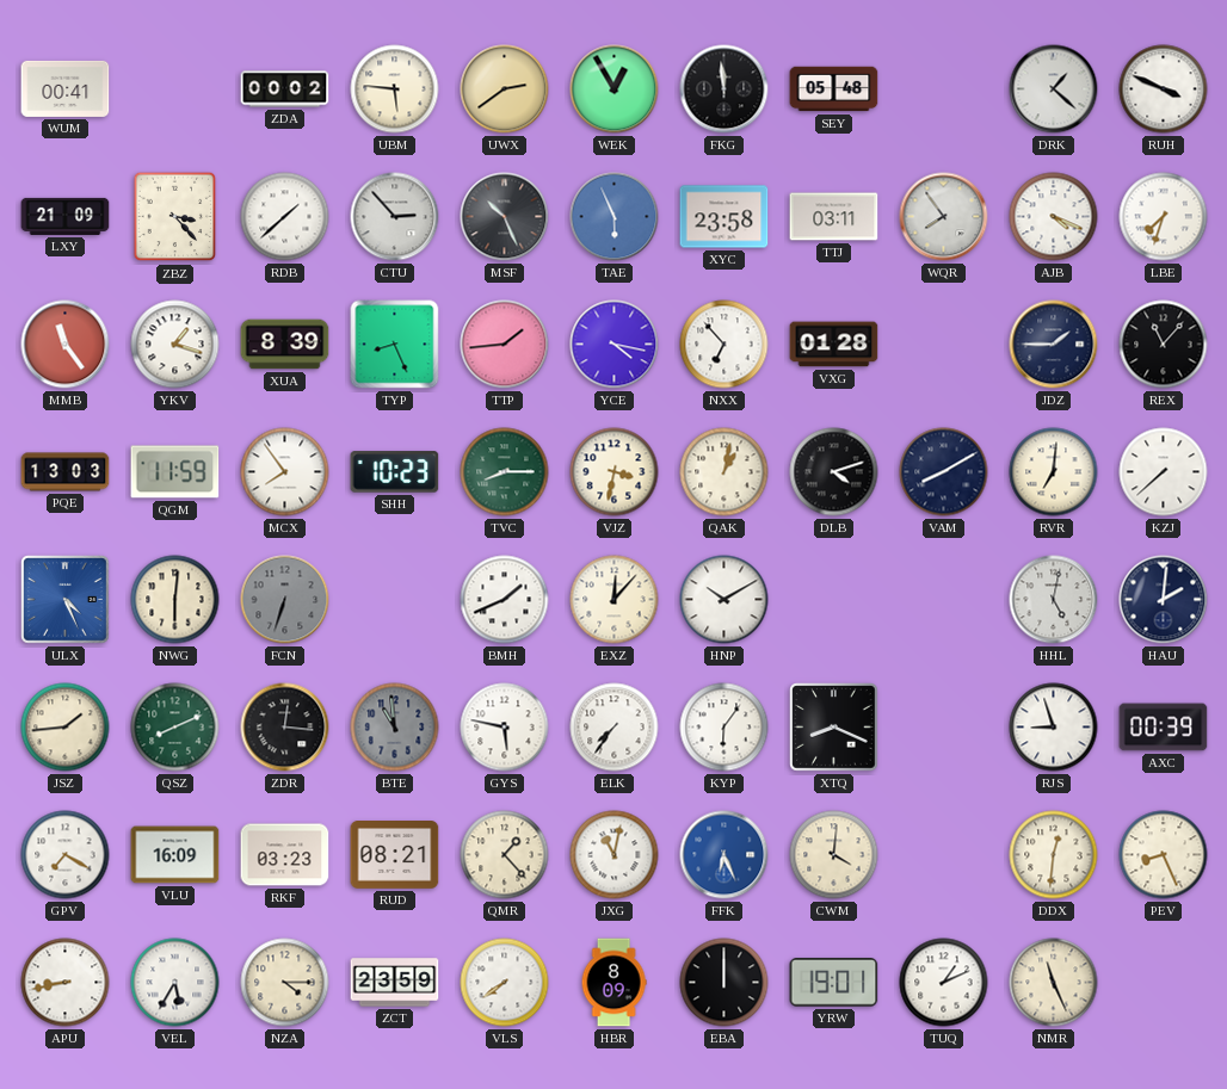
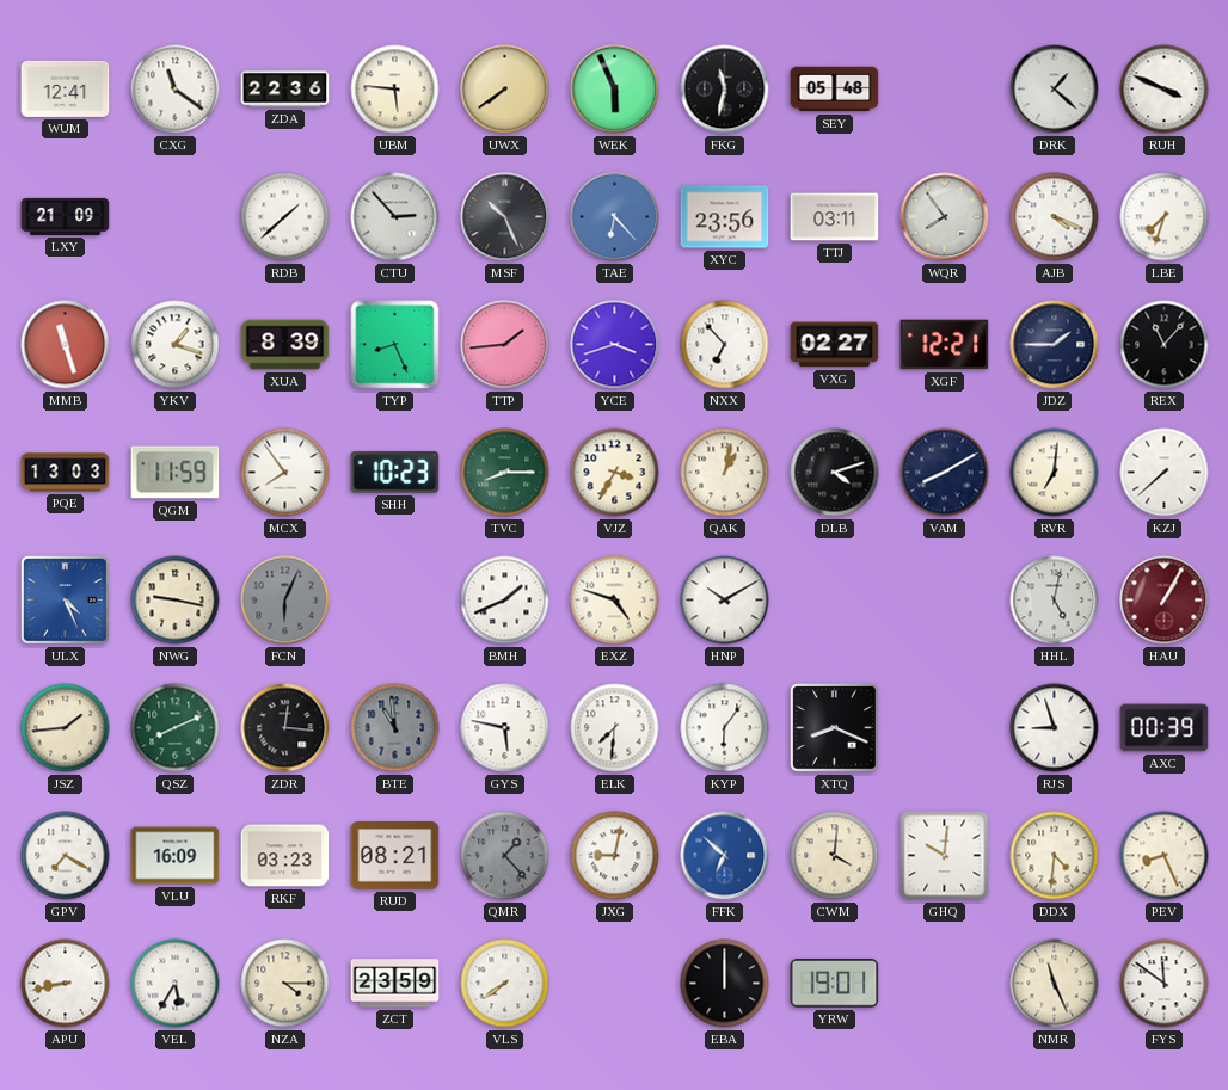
WUM: 00:41 -> 12:41 (66, 88)
CXG: none -> 11:21 (176, 90)
ZDA: 00:02 -> 22:36 (285, 90)
UWX: 2:39 -> 7:39 (505, 90)
WEK: 12:55 -> 5:56 (615, 90)
FKG: 11:59 -> 11:32 (725, 90)
ZBZ: 3:23 -> none (175, 217)
TAE: 5:56 -> 6:23 (615, 217)
XYC: 23:58 -> 23:56 (725, 217)
MMB: 11:24 -> 11:27 (66, 345)
YCE: 4:17 -> 3:42 (615, 345)
VXG: 01:28 -> 02:27 (835, 345)
XGF: none -> 12:21 (945, 345)
VJZ: 3:32 -> 3:35 (615, 473)
NWG: 6:01 -> 9:17 (176, 601)
FCN: 6:33 -> 6:04 (285, 601)
EXZ: 12:07 -> 4:48 (615, 601)
HAU: 2:01 -> 1:05 (1165, 601)
HAU dial: navy -> burgundy (1165, 601)
ELK: 7:36 -> 7:31 (615, 728)
QMR dial: cream -> grey (505, 856)
JXG: 11:02 -> 9:02 (615, 856)
FFK: 6:26 -> 6:52 (725, 856)
GHQ: none -> 10:01 (945, 856)
DDX: 12:31 -> 4:31 (1055, 856)
HBR: 8:09 -> none (613, 983)
TUQ: 1:11 -> none (944, 983)
FYS: none -> 11:51 (1165, 984)
